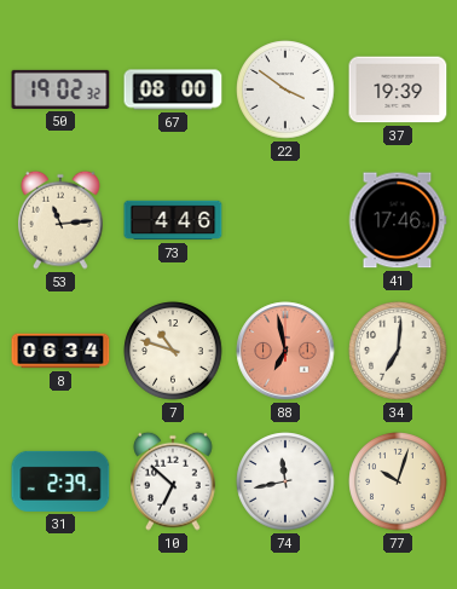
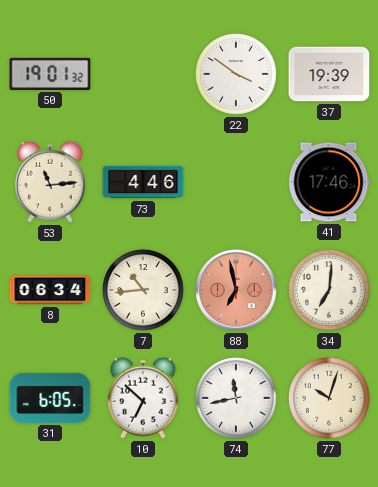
50: 19:02 -> 19:01 (50, 74)
67: 08:00 -> none (173, 89)
7: 10:48 -> 10:44 (143, 290)
31: 2:39 -> 6:05 (50, 398)
